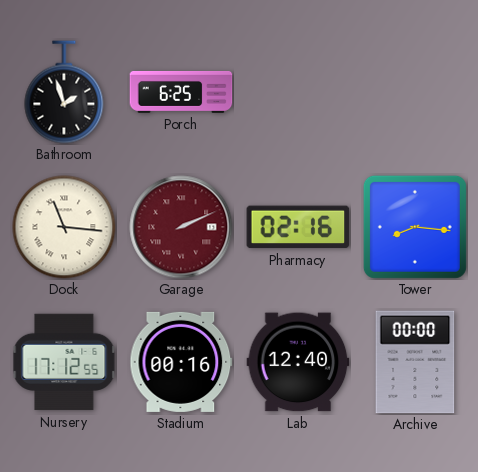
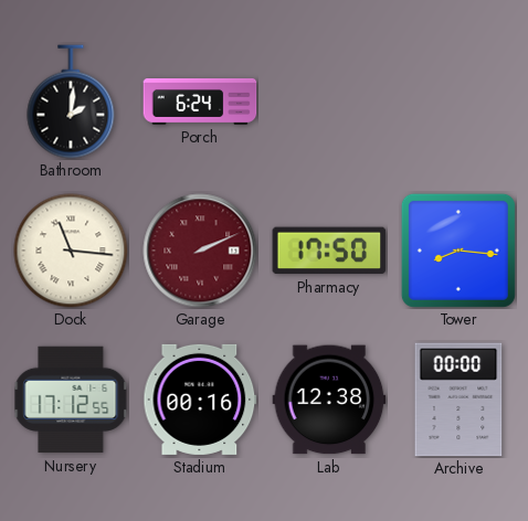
Bathroom: 1:57 -> 2:01 (71, 102)
Porch: 6:25 -> 6:24 (200, 102)
Pharmacy: 02:16 -> 17:50 (329, 251)
Lab: 12:40 -> 12:38 (329, 400)
